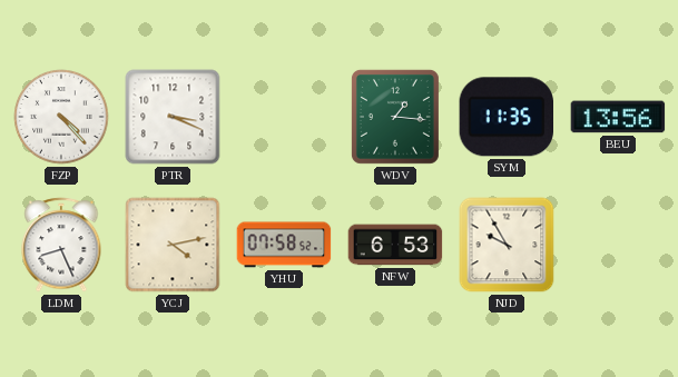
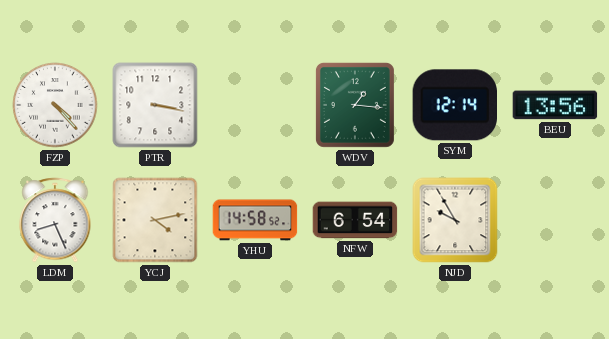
PTR: 3:19 -> 3:17 (155, 105)
SYM: 11:35 -> 12:14 (455, 105)
YHU: 07:58 -> 14:58 (255, 220)
NFW: 6:53 -> 6:54 (355, 220)
